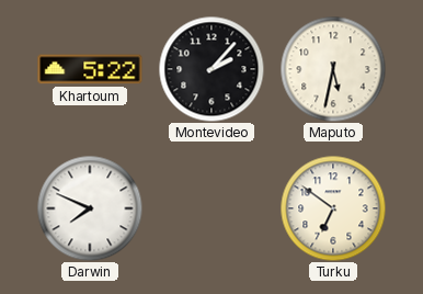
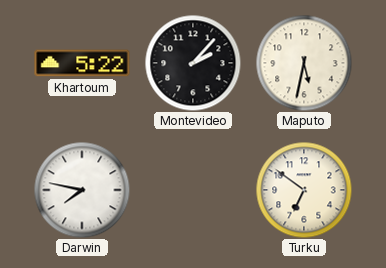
Darwin: 7:49 -> 7:47 (82, 190)
